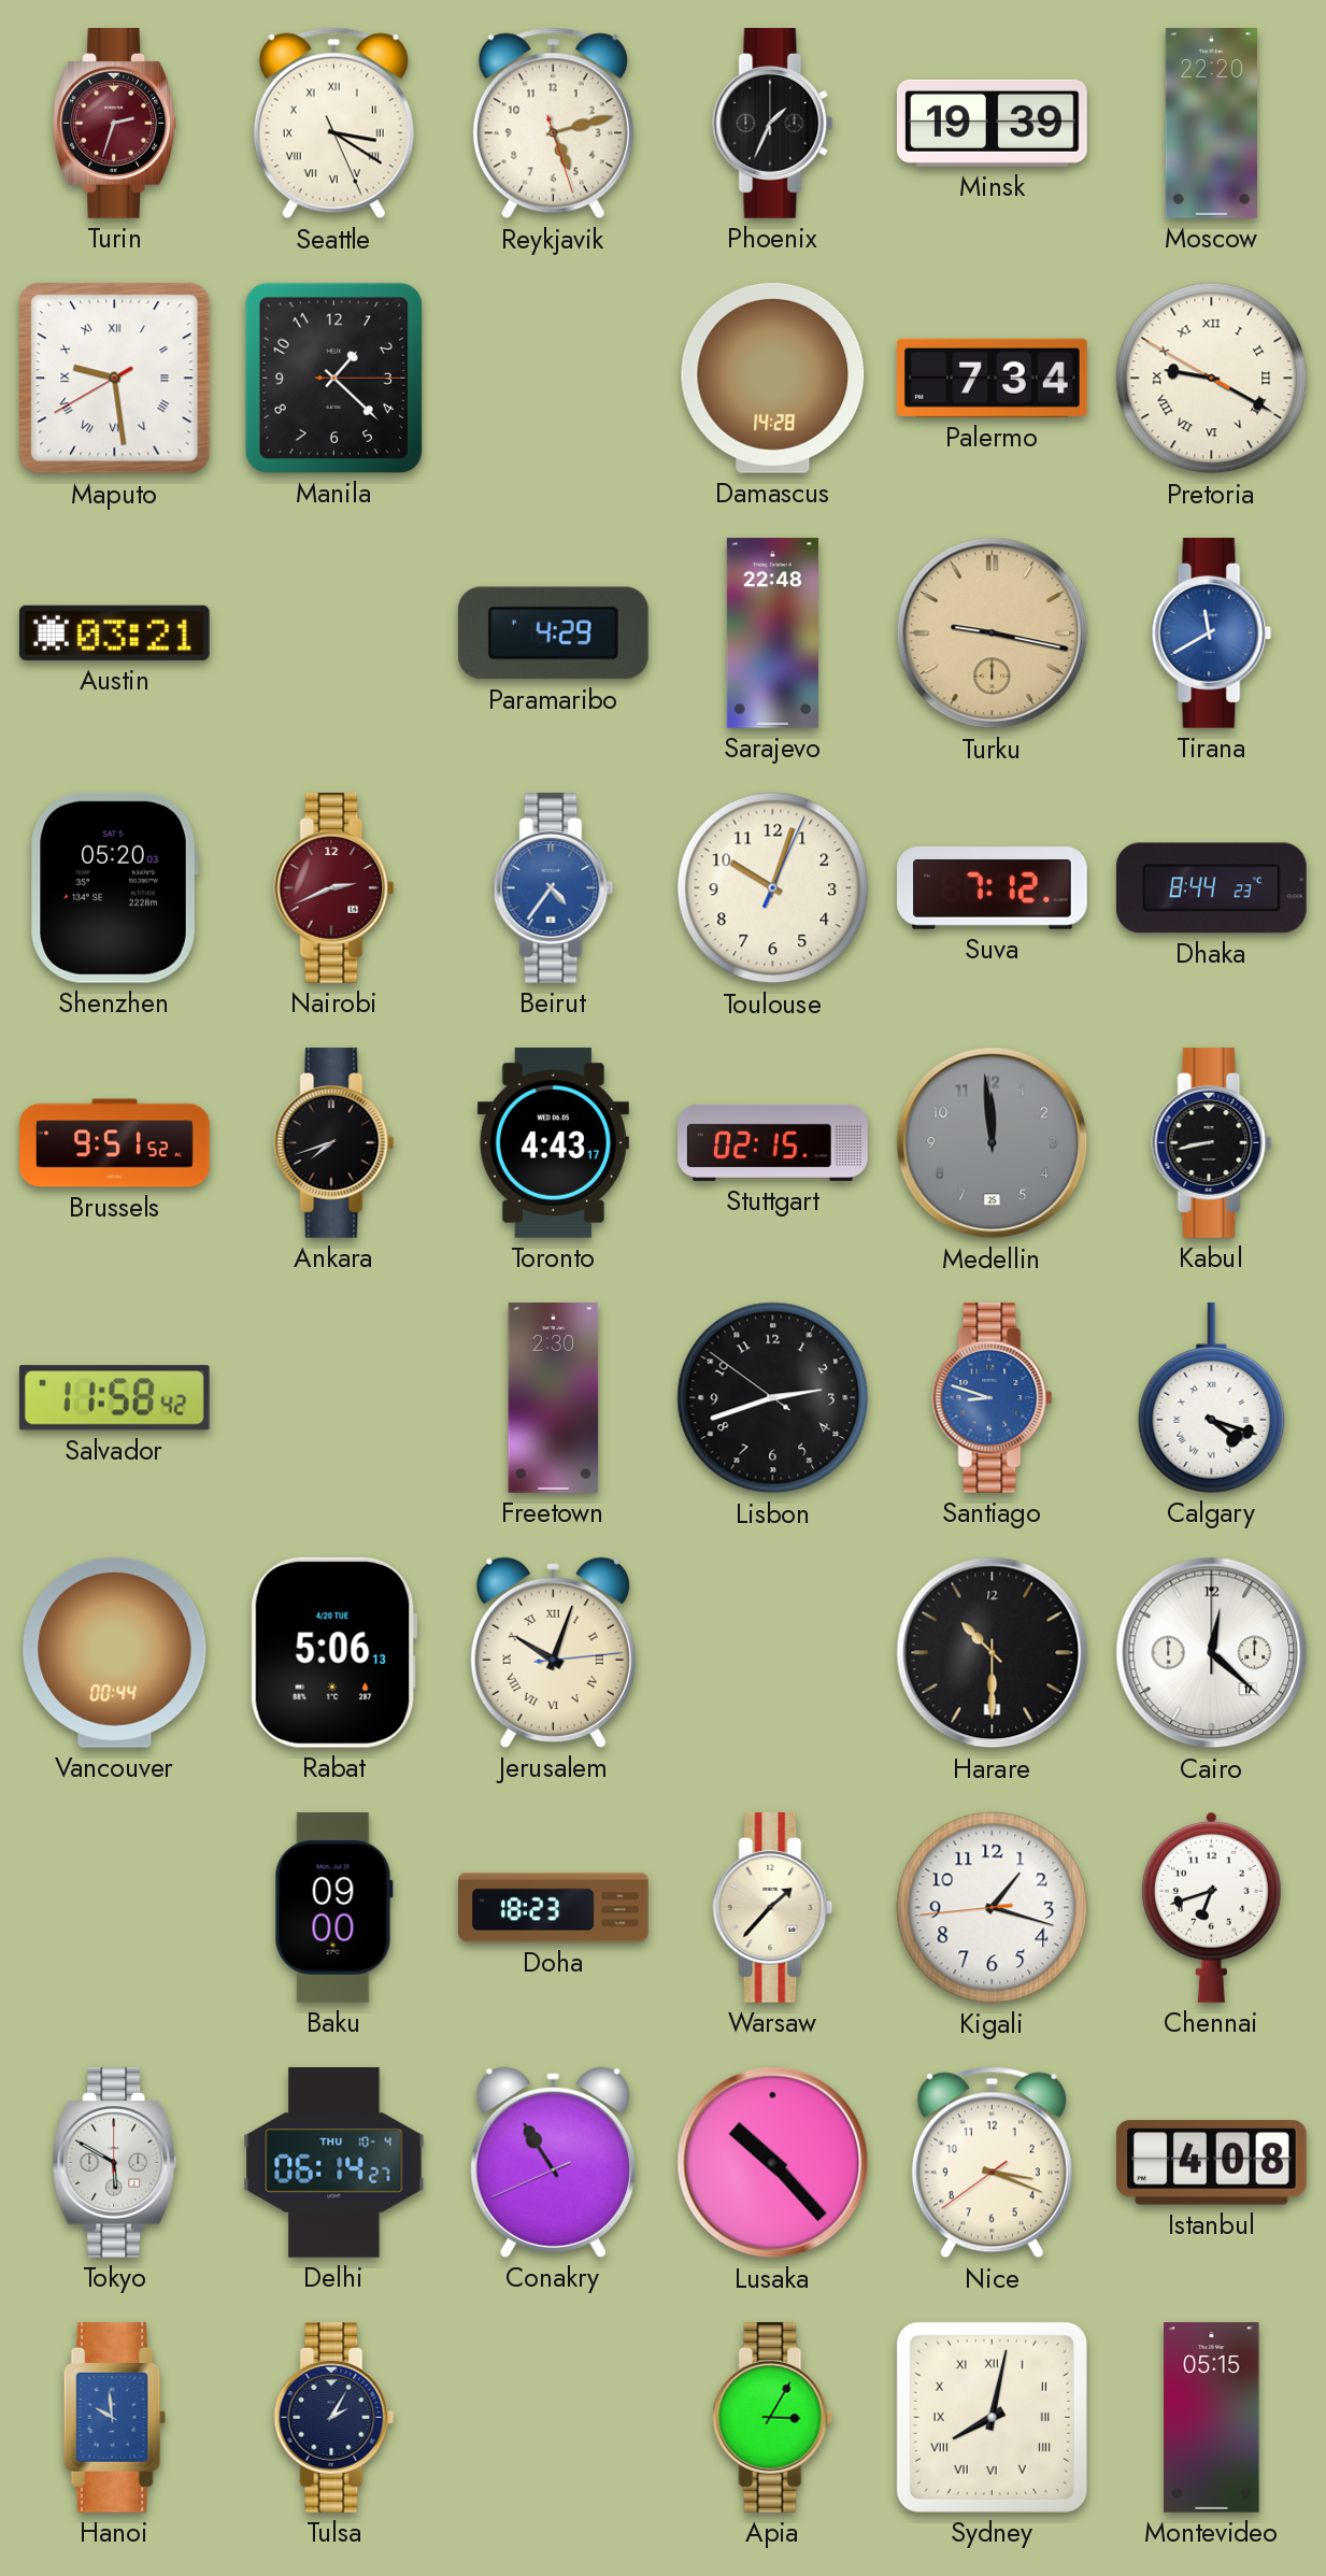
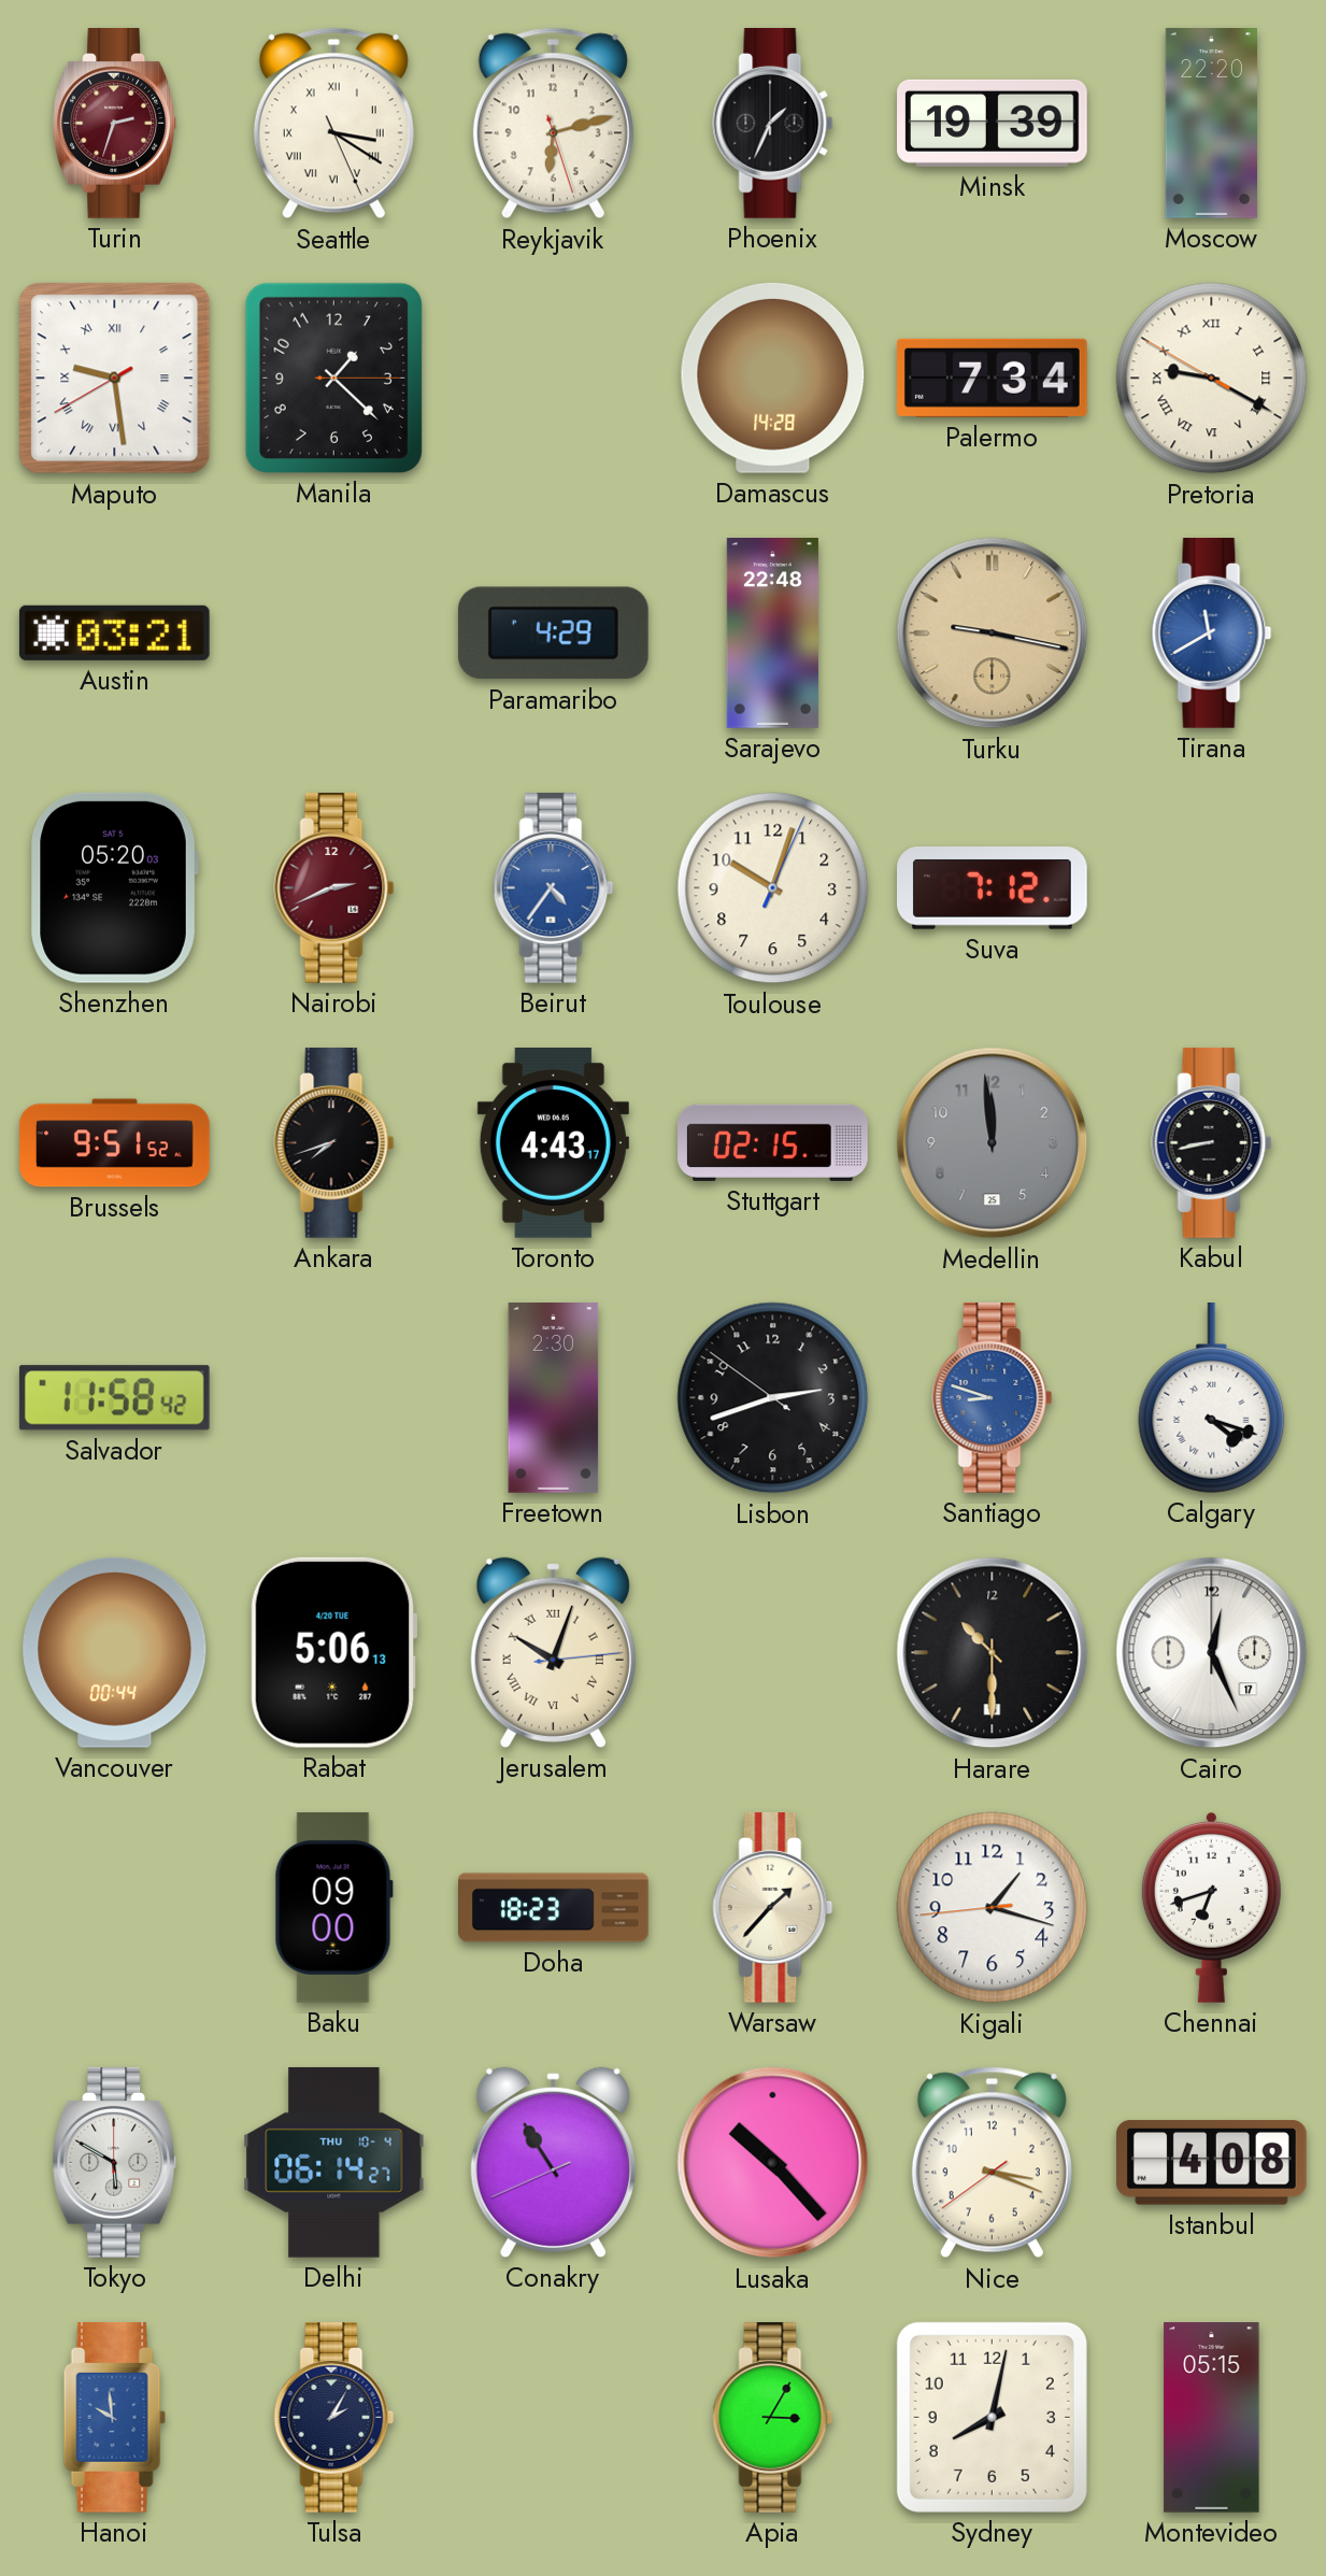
Reykjavik: 5:12 -> 6:12 (553, 124)
Dhaka: 8:44 -> none (1211, 888)
Cairo: 12:22 -> 12:26 (1212, 1653)
Sydney numerals: Roman -> Arabic (992, 2417)
